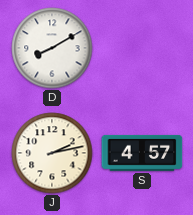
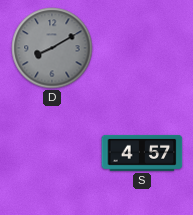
D dial: white -> grey (52, 48)
J: 2:13 -> none (52, 153)
